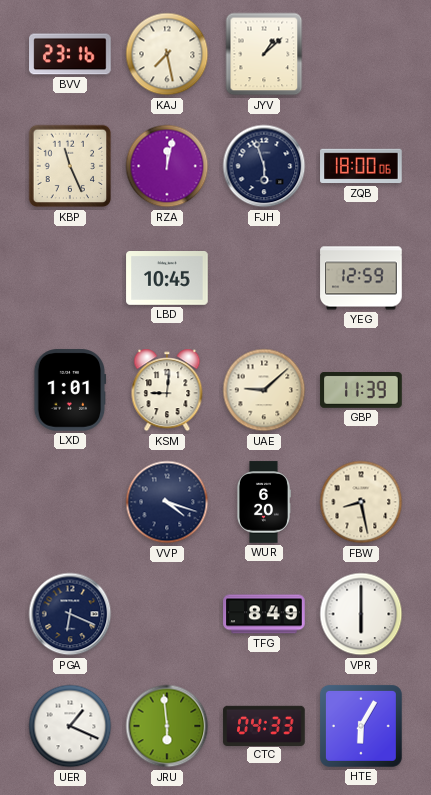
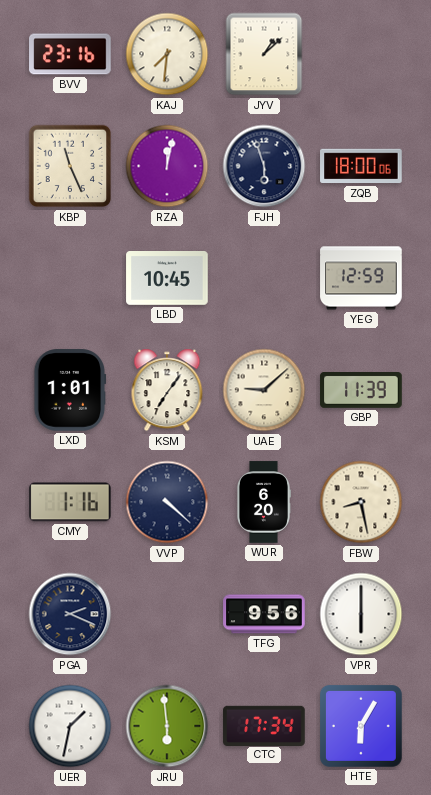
KAJ: 7:28 -> 7:31 (167, 54)
KSM: 9:01 -> 7:06 (167, 390)
CMY: none -> 1:16 (71, 502)
VVP: 4:18 -> 4:22 (167, 502)
PGA: 6:19 -> 2:19 (70, 614)
TFG: 8:49 -> 9:56 (264, 614)
UER: 1:19 -> 1:32 (70, 726)
CTC: 04:33 -> 17:34 (264, 725)
